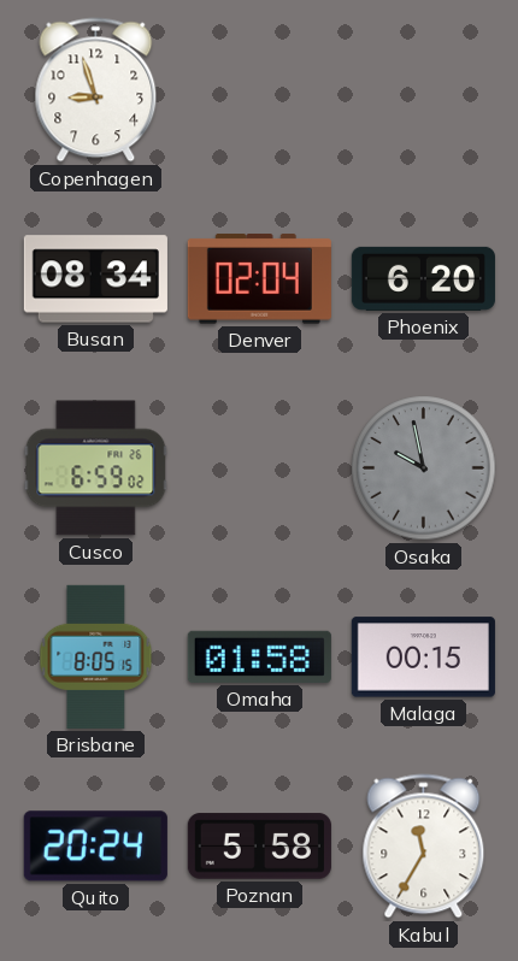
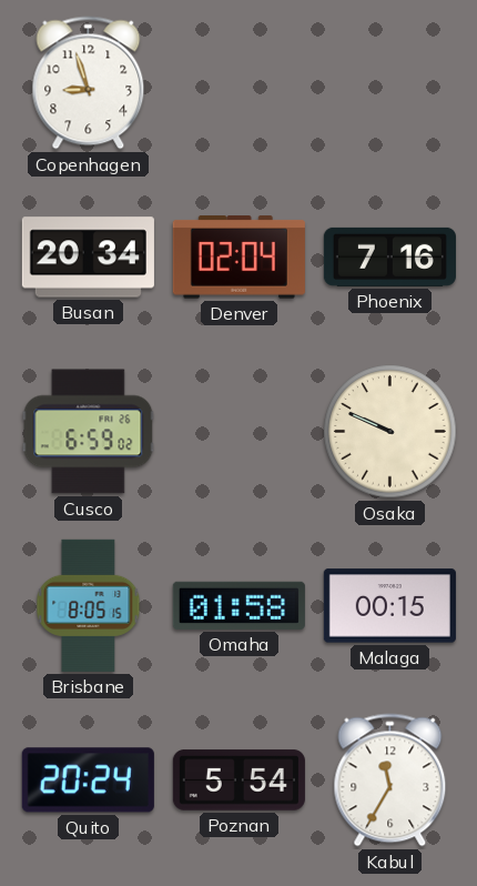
Busan: 08:34 -> 20:34 (88, 258)
Phoenix: 6:20 -> 7:16 (389, 256)
Osaka: 9:58 -> 9:49 (390, 432)
Osaka dial: grey -> cream (390, 432)
Poznan: 5:58 -> 5:54 (238, 781)
